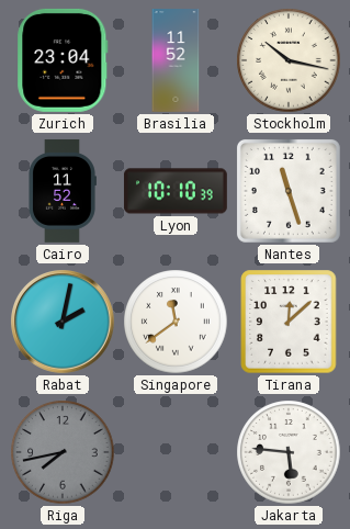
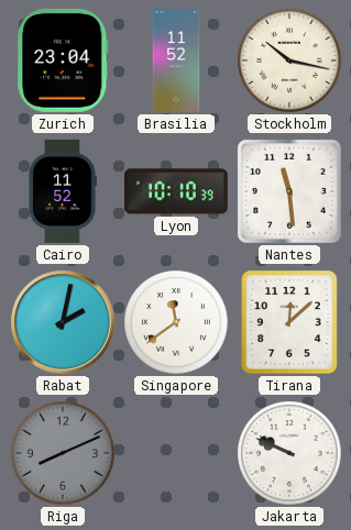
Nantes: 11:27 -> 11:29 (289, 191)
Riga: 7:43 -> 8:11 (63, 453)
Jakarta: 5:46 -> 9:49 (289, 453)
